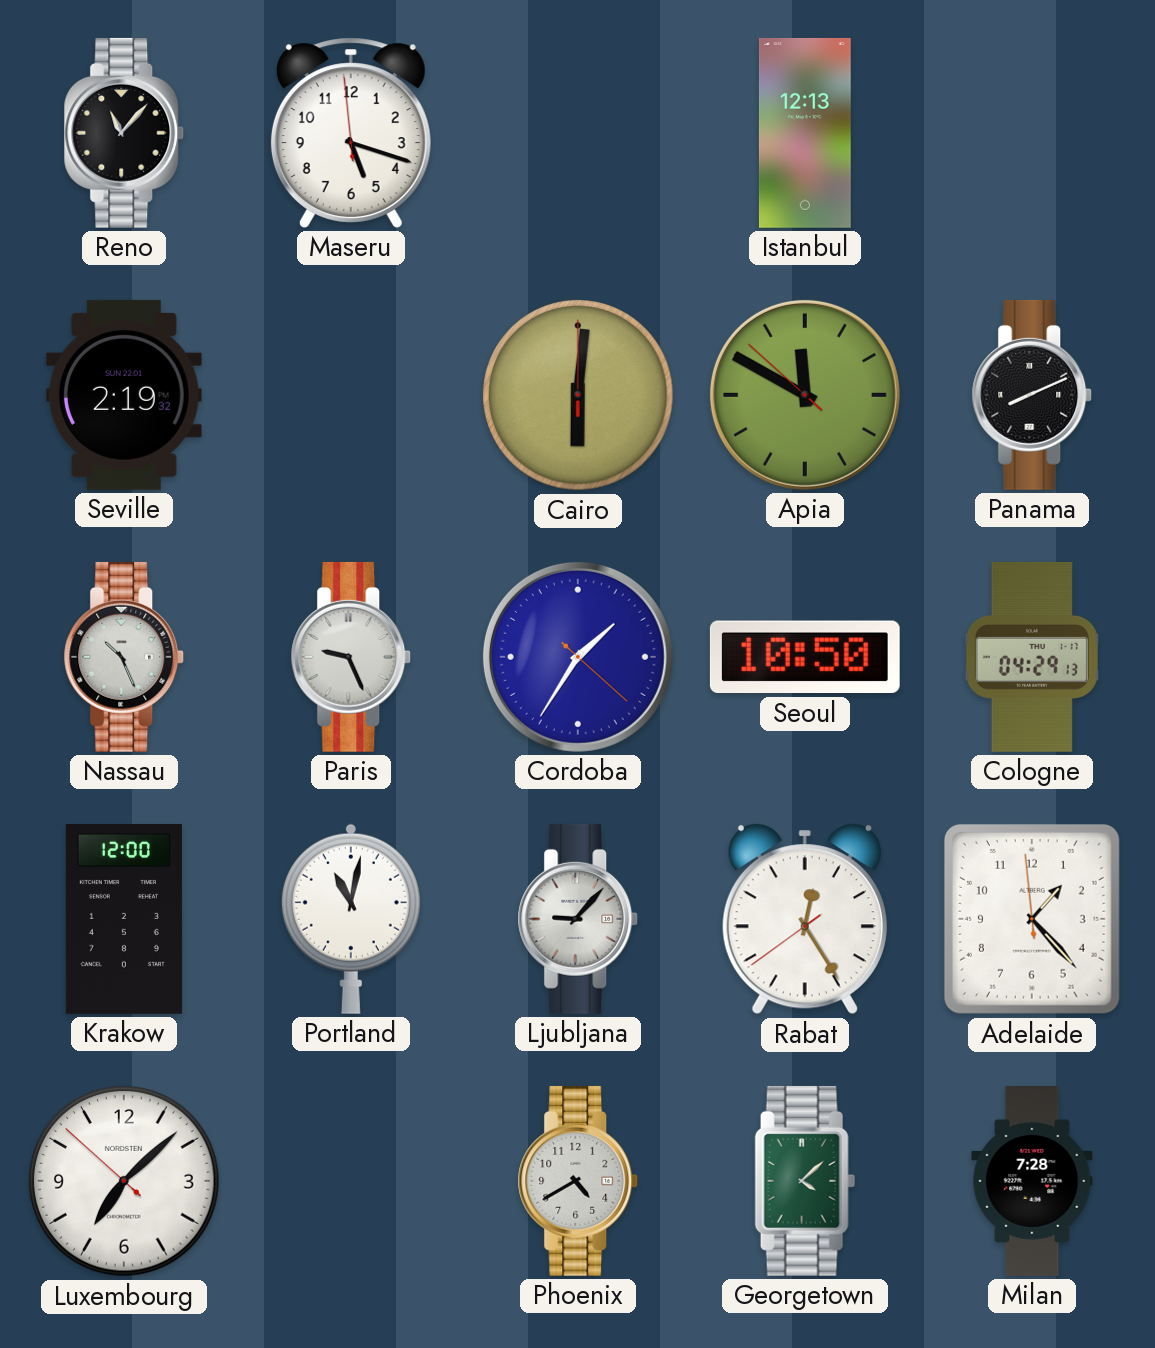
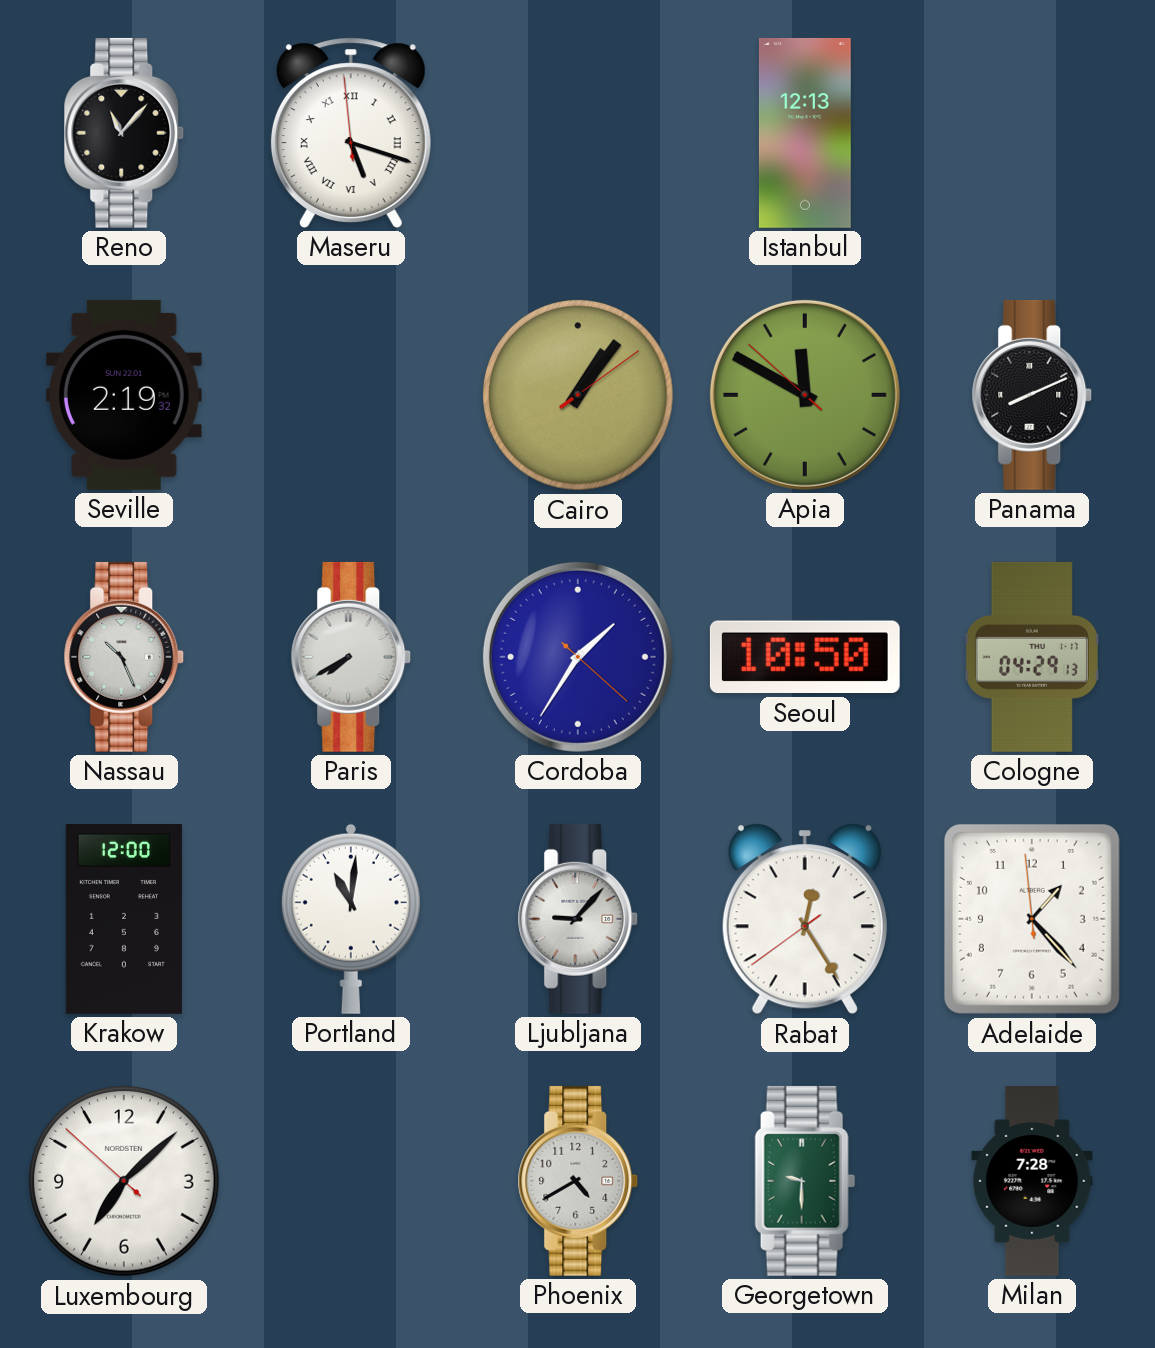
Maseru numerals: Arabic -> Roman (351, 133)
Cairo: 6:01 -> 1:06 (579, 396)
Paris: 9:26 -> 7:40 (351, 657)
Portland: 11:02 -> 11:01 (351, 919)
Georgetown: 4:08 -> 9:30 (805, 1181)
